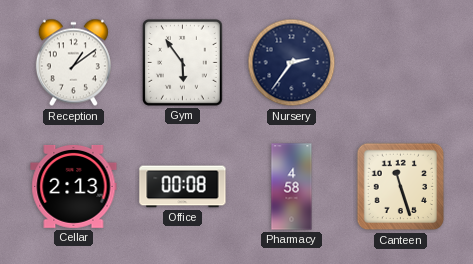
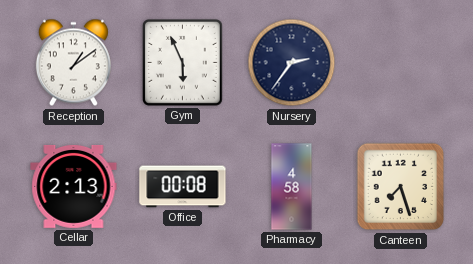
Gym: 5:54 -> 5:56 (183, 63)
Canteen: 11:27 -> 7:27 (401, 187)
